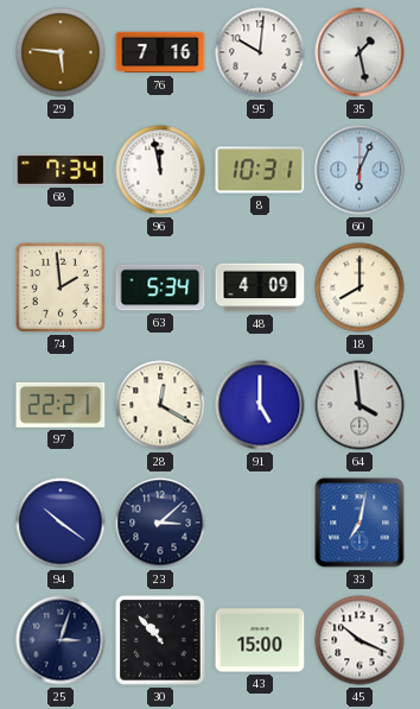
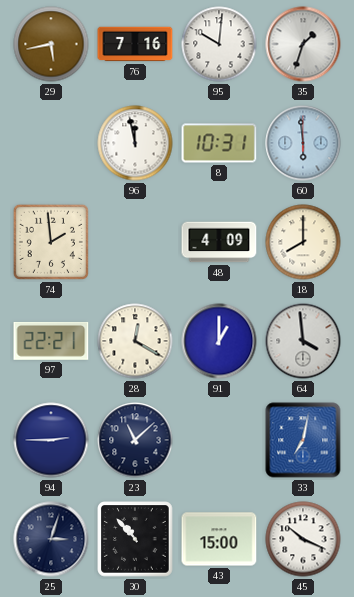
29: 5:46 -> 5:43 (51, 44)
35: 1:28 -> 1:33 (303, 44)
68: 7:34 -> none (61, 170)
60: 6:04 -> 5:59 (303, 143)
63: 5:34 -> none (160, 287)
91: 5:00 -> 1:00 (219, 341)
94: 10:21 -> 2:45 (51, 440)
23: 3:08 -> 11:08 (135, 440)
